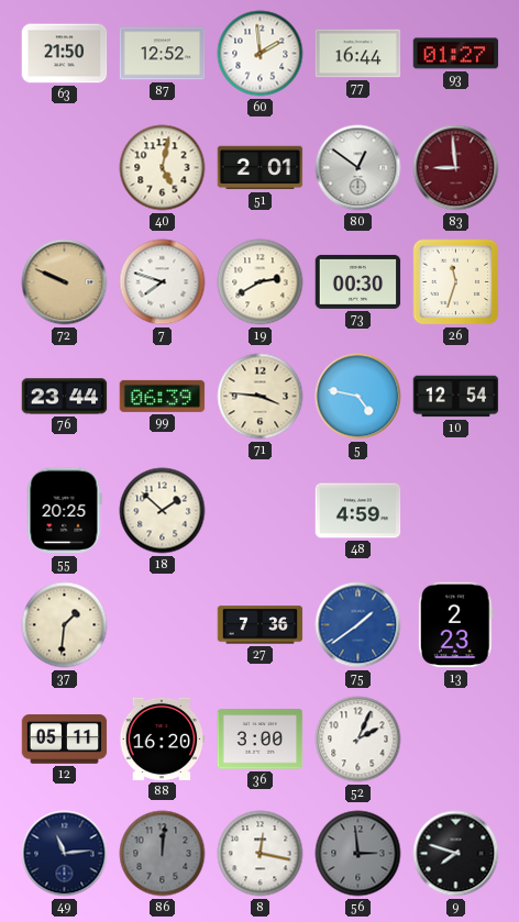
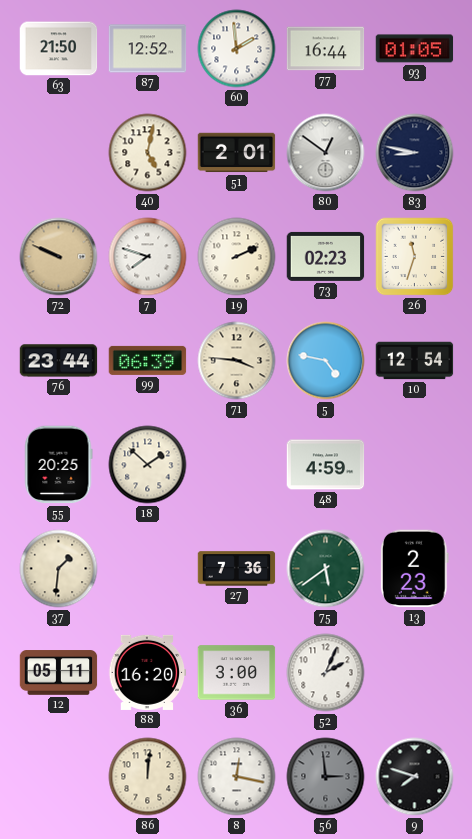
93: 01:27 -> 01:05 (415, 49)
83: 8:59 -> 8:47 (415, 153)
83 dial: burgundy -> navy (415, 153)
19: 2:40 -> 2:11 (237, 257)
73: 00:30 -> 02:23 (326, 256)
75: 1:39 -> 5:39 (326, 569)
75 dial: blue -> green (326, 569)
49: 11:14 -> none (65, 854)
86 dial: grey -> cream (148, 777)
